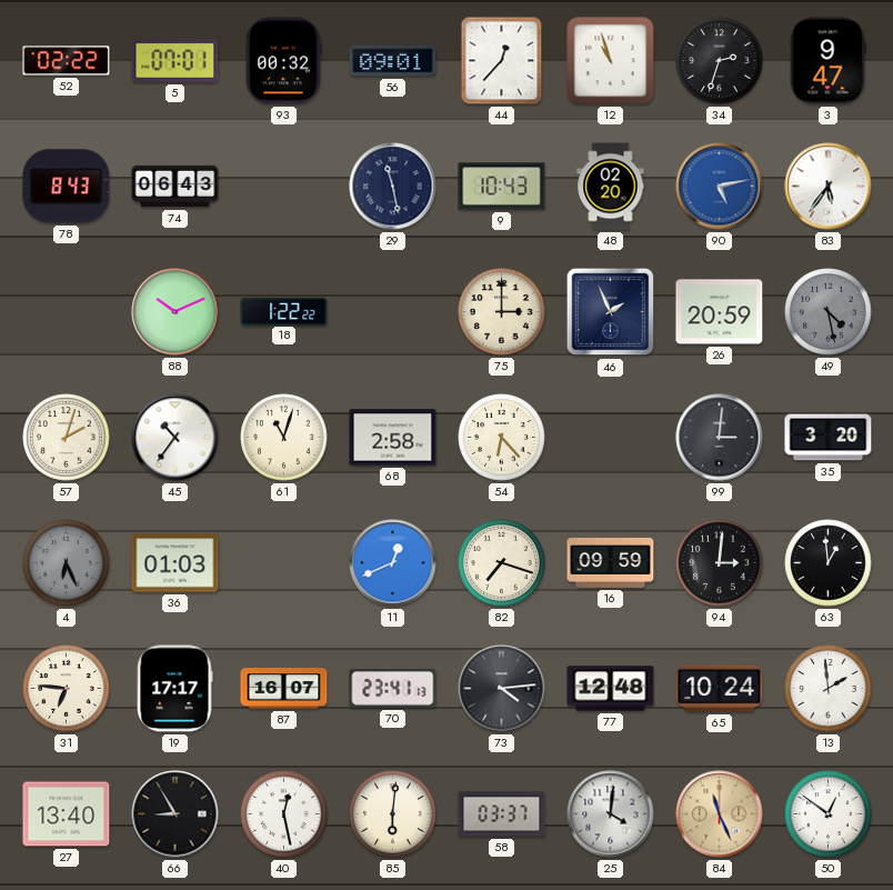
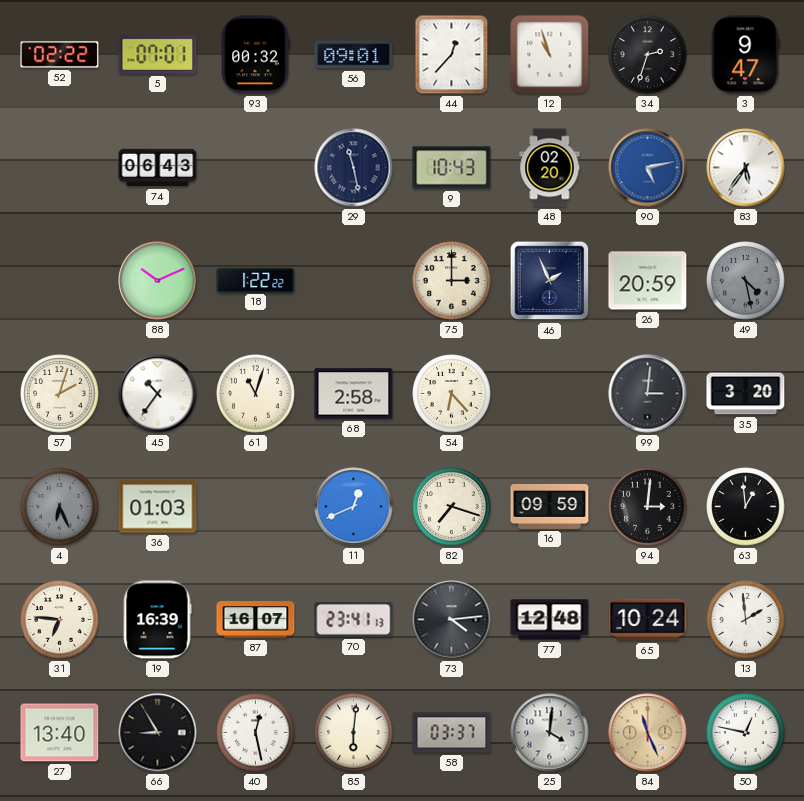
78: 8:43 -> none (67, 187)
19: 17:17 -> 16:39 (157, 620)
50: 12:51 -> 12:47 (746, 733)
